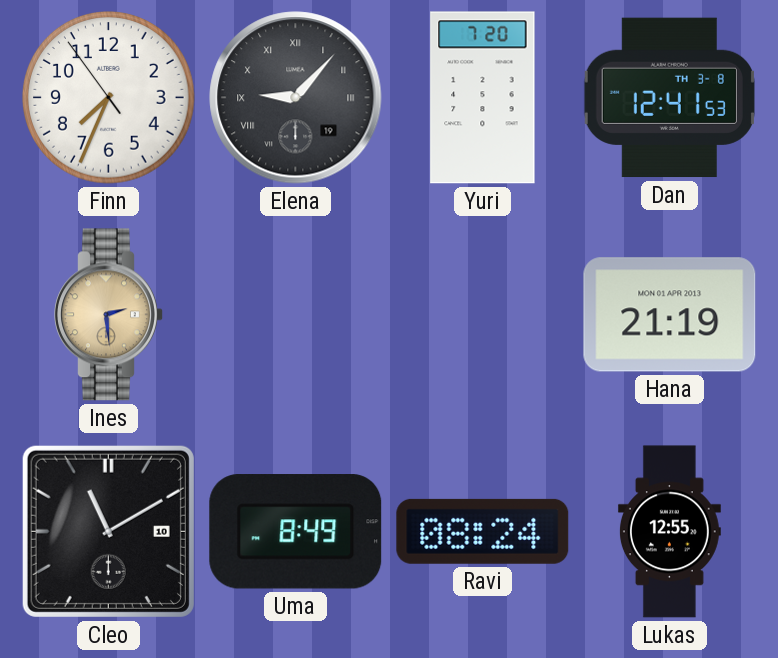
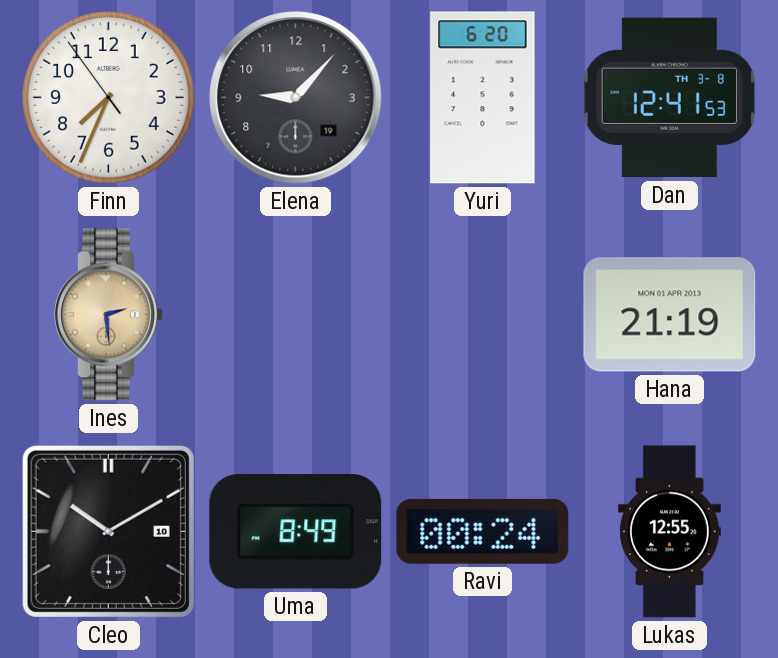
Elena numerals: Roman -> Arabic (296, 98)
Yuri: 7:20 -> 6:20 (483, 98)
Cleo: 11:10 -> 10:10 (108, 531)
Ravi: 08:24 -> 00:24 (483, 531)
